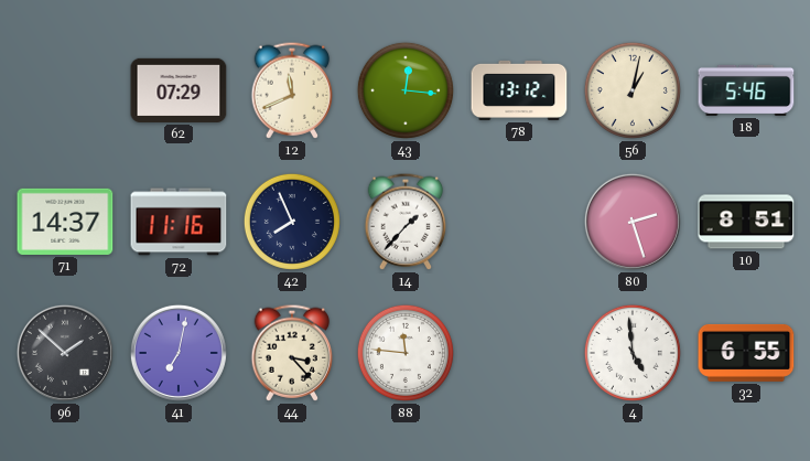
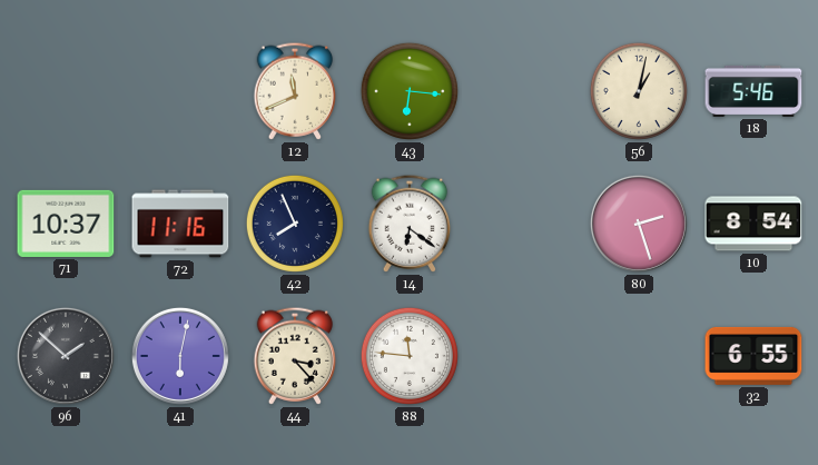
62: 07:29 -> none (179, 90)
43: 12:16 -> 6:16 (410, 91)
78: 13:12 -> none (519, 90)
71: 14:37 -> 10:37 (66, 224)
14: 1:37 -> 6:21 (410, 224)
10: 8:51 -> 8:54 (753, 224)
41: 7:02 -> 6:02 (180, 356)
4: 4:59 -> none (633, 353)
